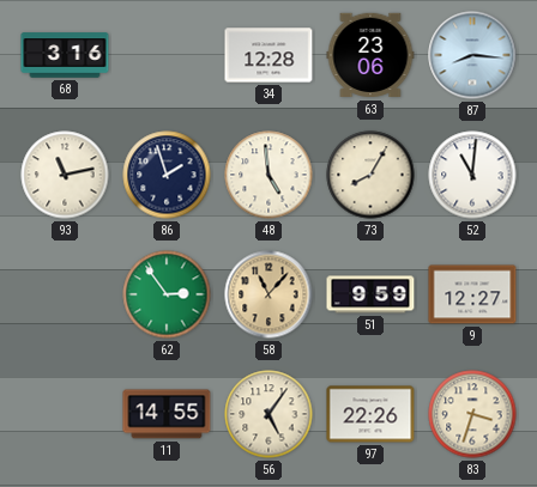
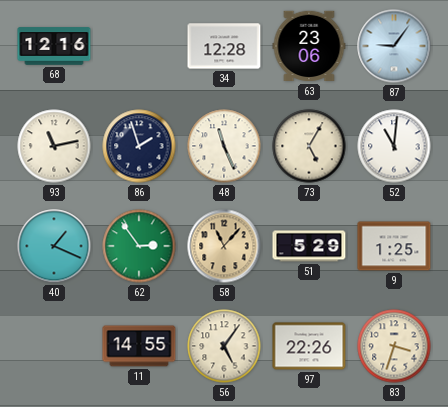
68: 3:16 -> 12:16 (54, 46)
87: 8:16 -> 9:06 (394, 46)
48: 4:59 -> 11:26 (224, 146)
73: 8:05 -> 5:05 (309, 146)
40: none -> 1:19 (54, 246)
51: 9:59 -> 5:29 (309, 246)
9: 12:27 -> 1:25 (394, 246)
